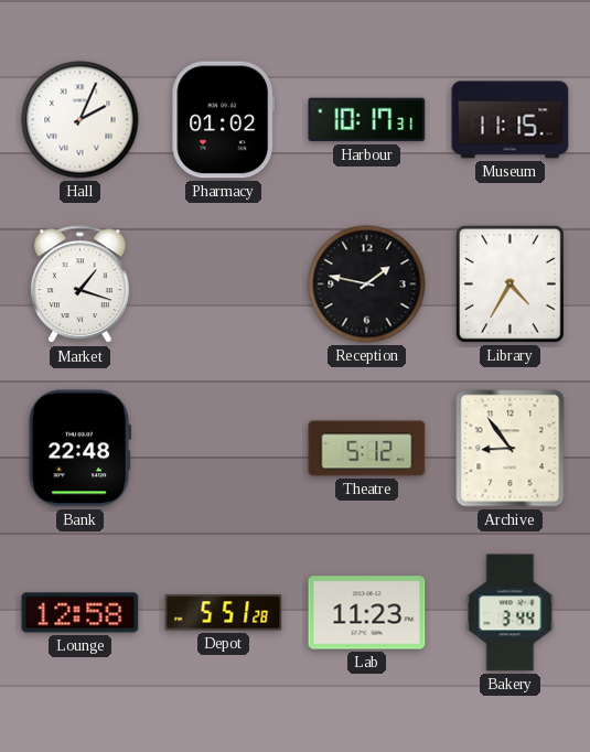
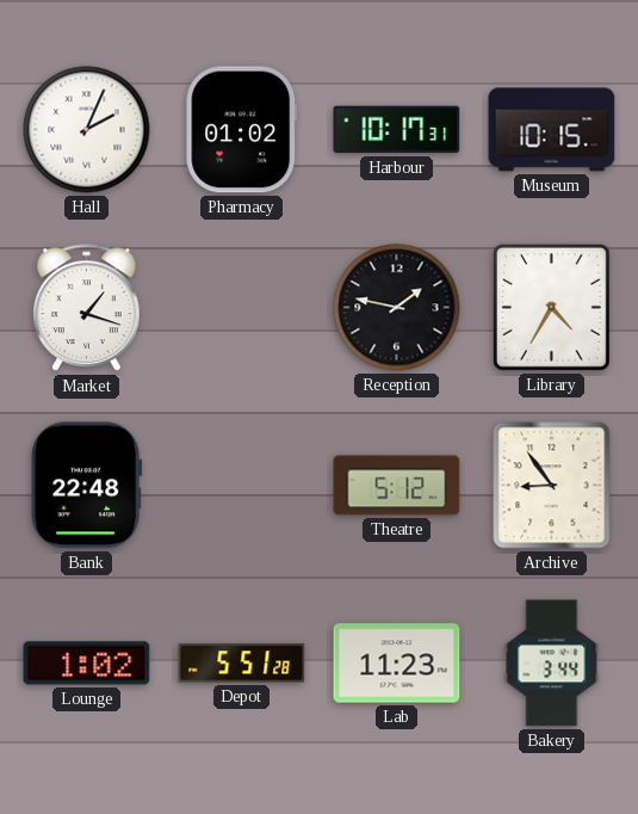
Museum: 11:15 -> 10:15 (552, 130)
Lounge: 12:58 -> 1:02 (87, 664)
